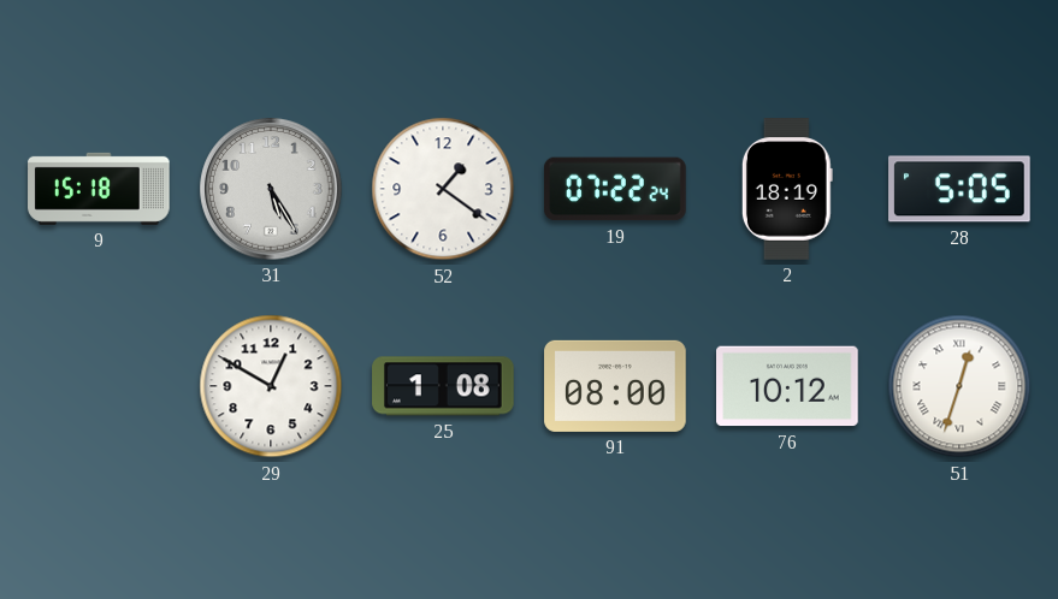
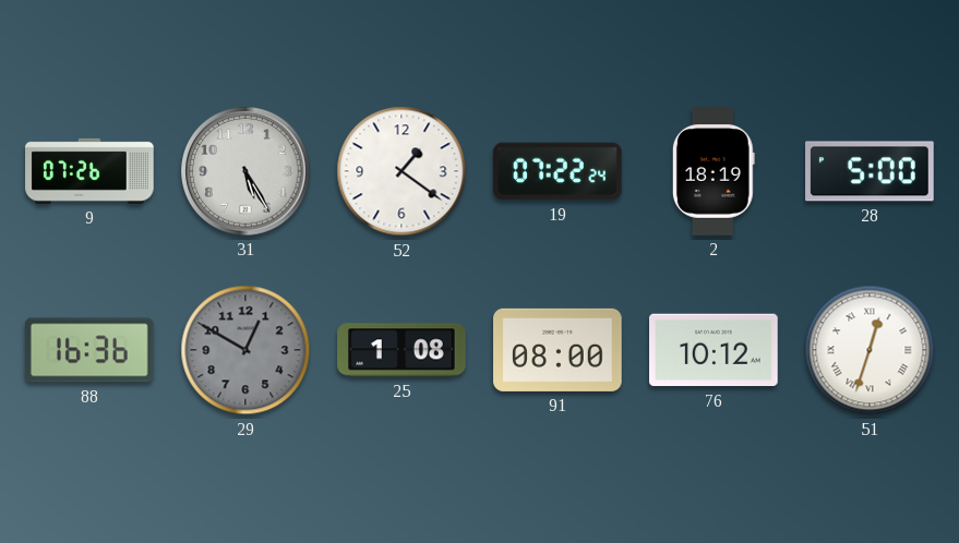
9: 15:18 -> 07:26 (89, 171)
28: 5:05 -> 5:00 (870, 171)
88: none -> 16:36 (89, 350)
29 dial: white -> grey (245, 350)
